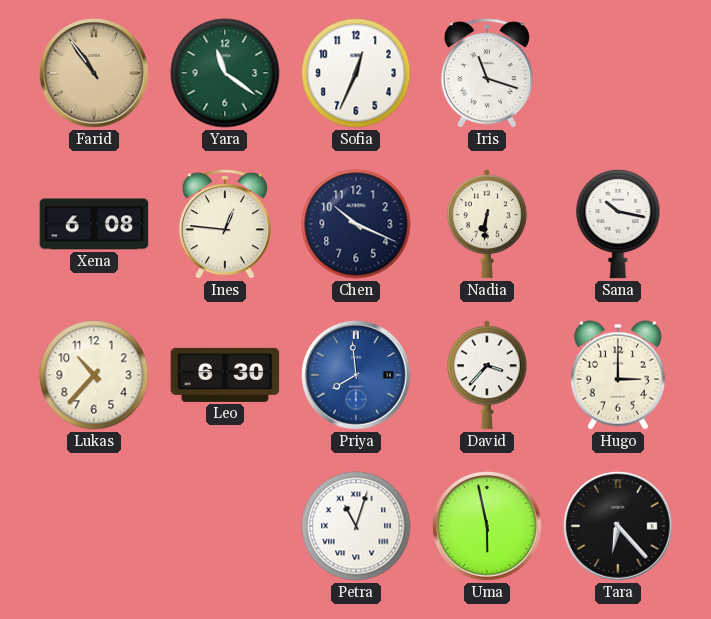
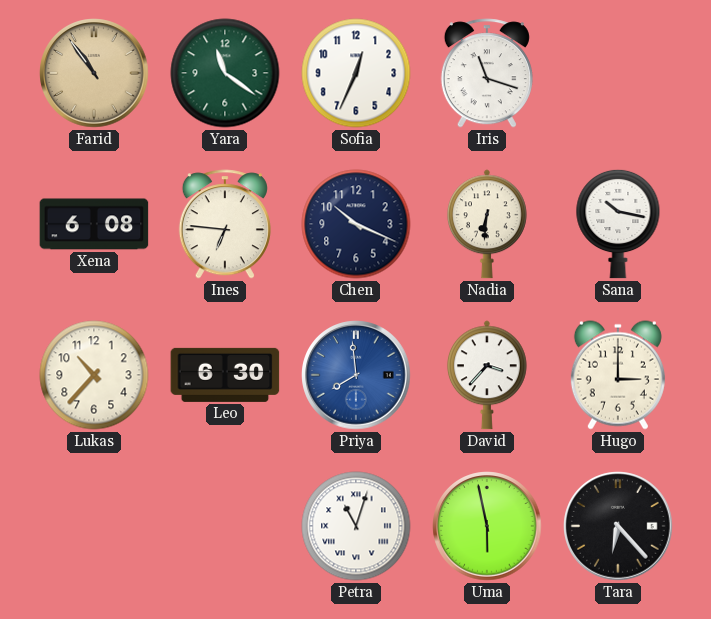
Ines: 12:46 -> 6:46 (225, 224)
